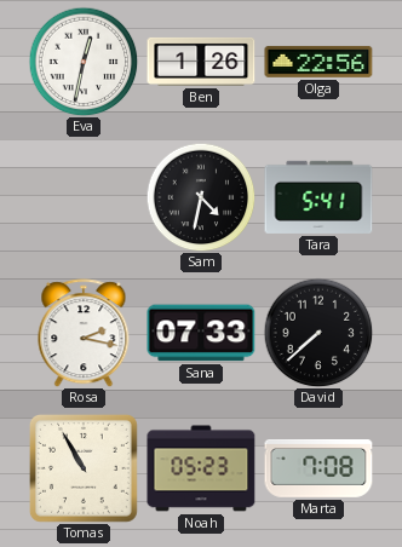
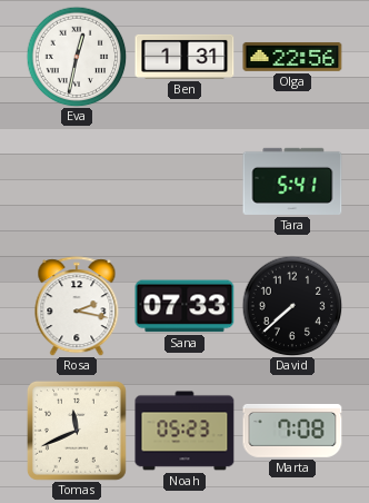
Ben: 1:26 -> 1:31 (184, 57)
Sam: 4:32 -> none (201, 197)
Tomas: 10:55 -> 11:41 (77, 431)
